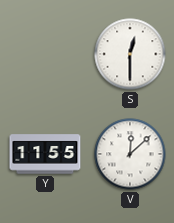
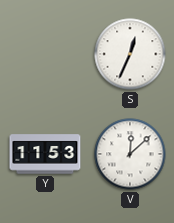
S: 12:30 -> 12:34 (130, 54)
Y: 11:55 -> 11:53 (45, 154)
